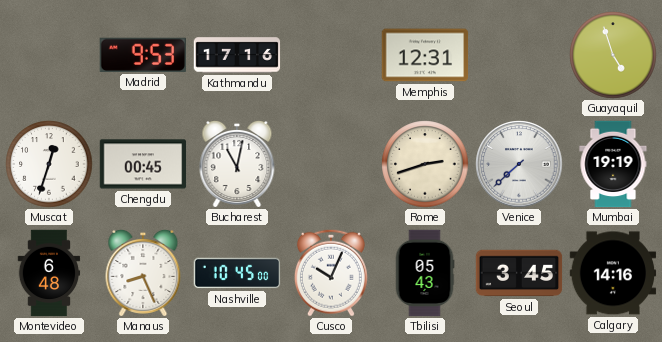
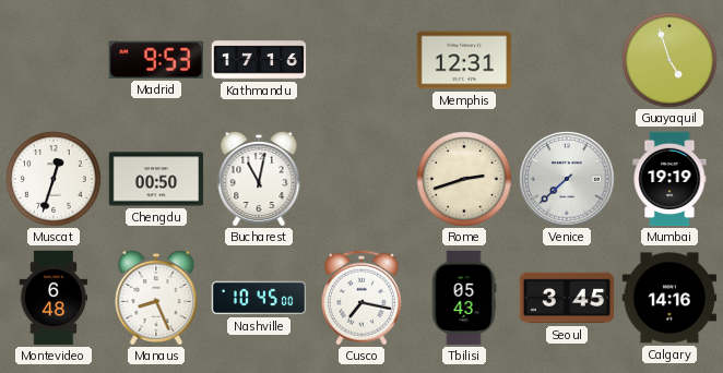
Chengdu: 00:45 -> 00:50 (156, 179)
Cusco: 10:04 -> 7:17 (361, 298)
